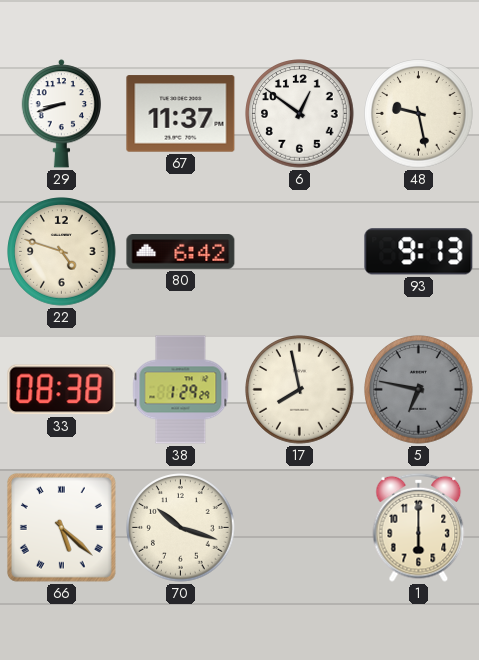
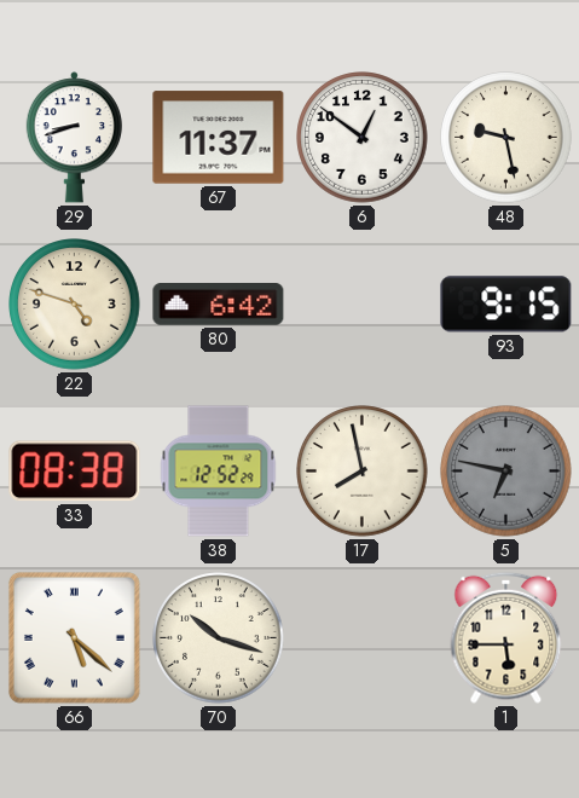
93: 9:13 -> 9:15 (506, 305)
38: 1:29 -> 12:52 (219, 472)
1: 6:00 -> 5:45 (506, 637)
